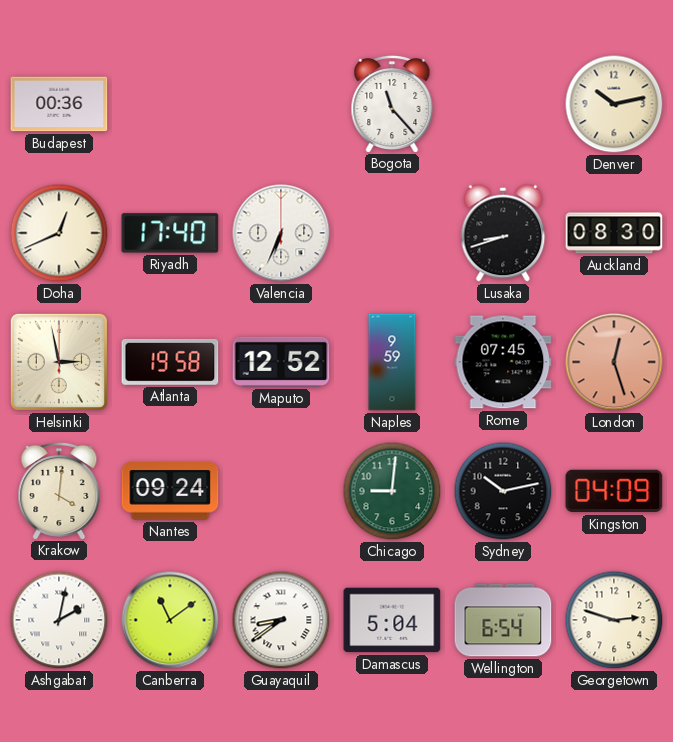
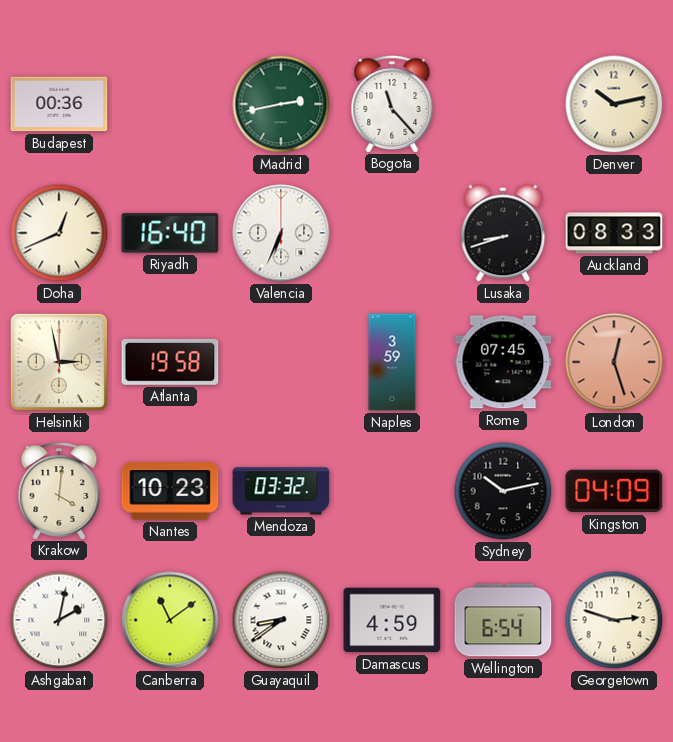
Madrid: none -> 2:43 (281, 104)
Riyadh: 17:40 -> 16:40 (170, 233)
Auckland: 08:30 -> 08:33 (614, 233)
Maputo: 12:52 -> none (281, 362)
Naples: 9:59 -> 3:59 (392, 362)
Nantes: 09:24 -> 10:23 (170, 491)
Mendoza: none -> 03:32 (281, 491)
Chicago: 9:01 -> none (392, 491)
Damascus: 5:04 -> 4:59 (392, 620)
